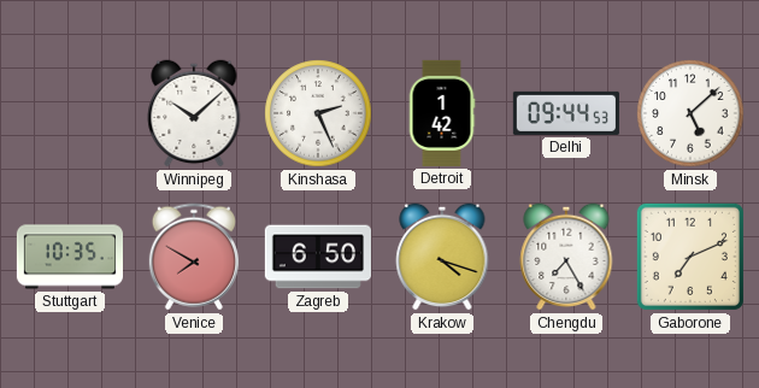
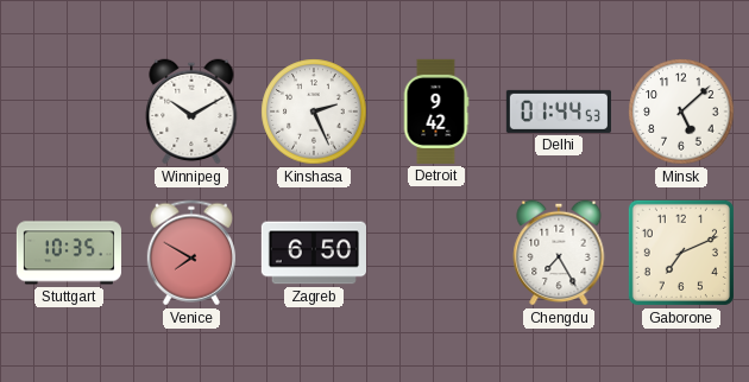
Winnipeg: 10:08 -> 10:10 (191, 112)
Detroit: 1:42 -> 9:42 (436, 112)
Delhi: 09:44 -> 01:44 (559, 112)
Krakow: 4:18 -> none (442, 257)
